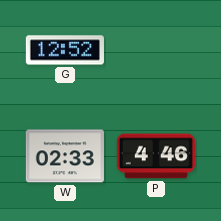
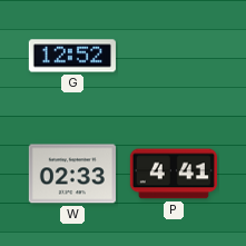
P: 4:46 -> 4:41 (174, 174)
